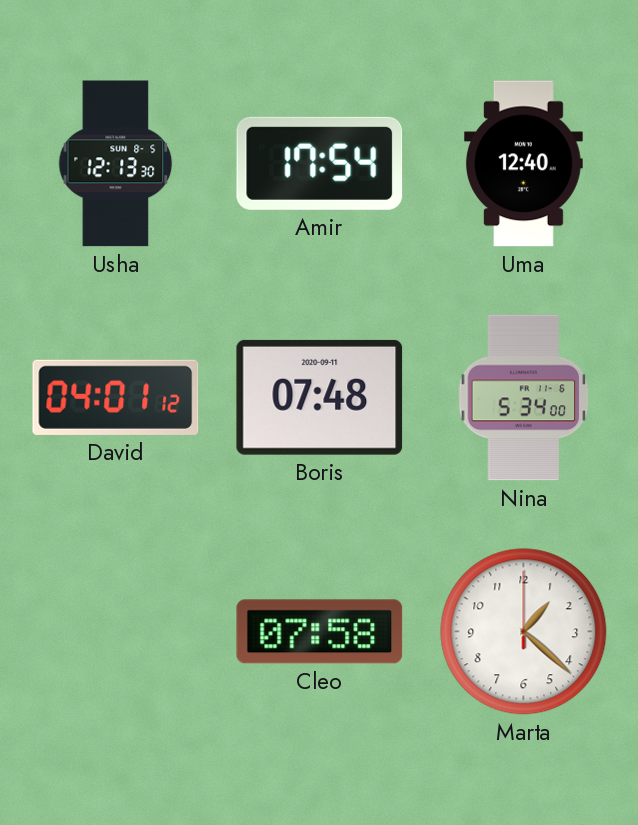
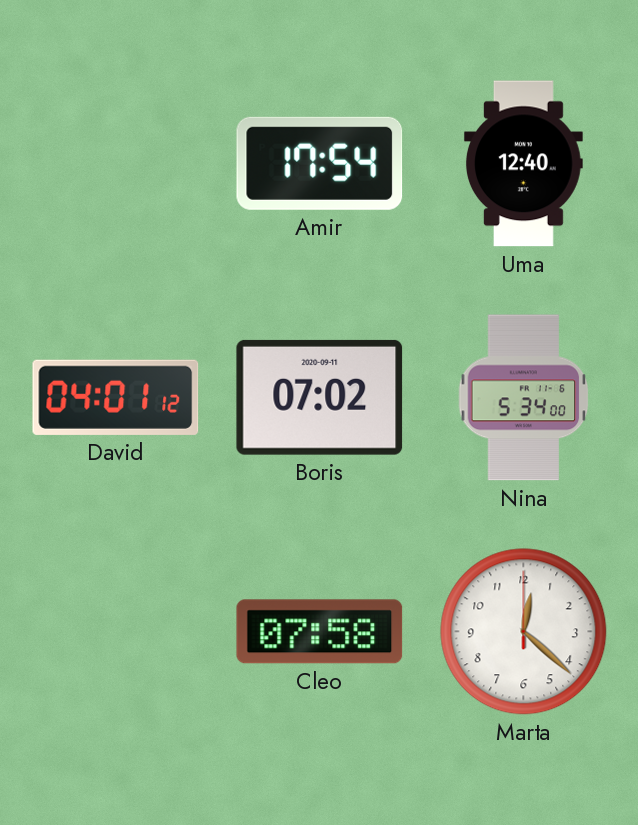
Usha: 12:13 -> none (116, 164)
Boris: 07:48 -> 07:02 (320, 397)
Marta: 1:22 -> 12:22 (524, 632)
